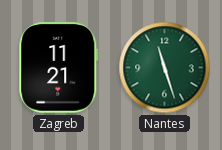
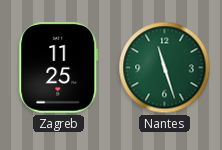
Zagreb: 11:21 -> 11:25 (59, 68)
